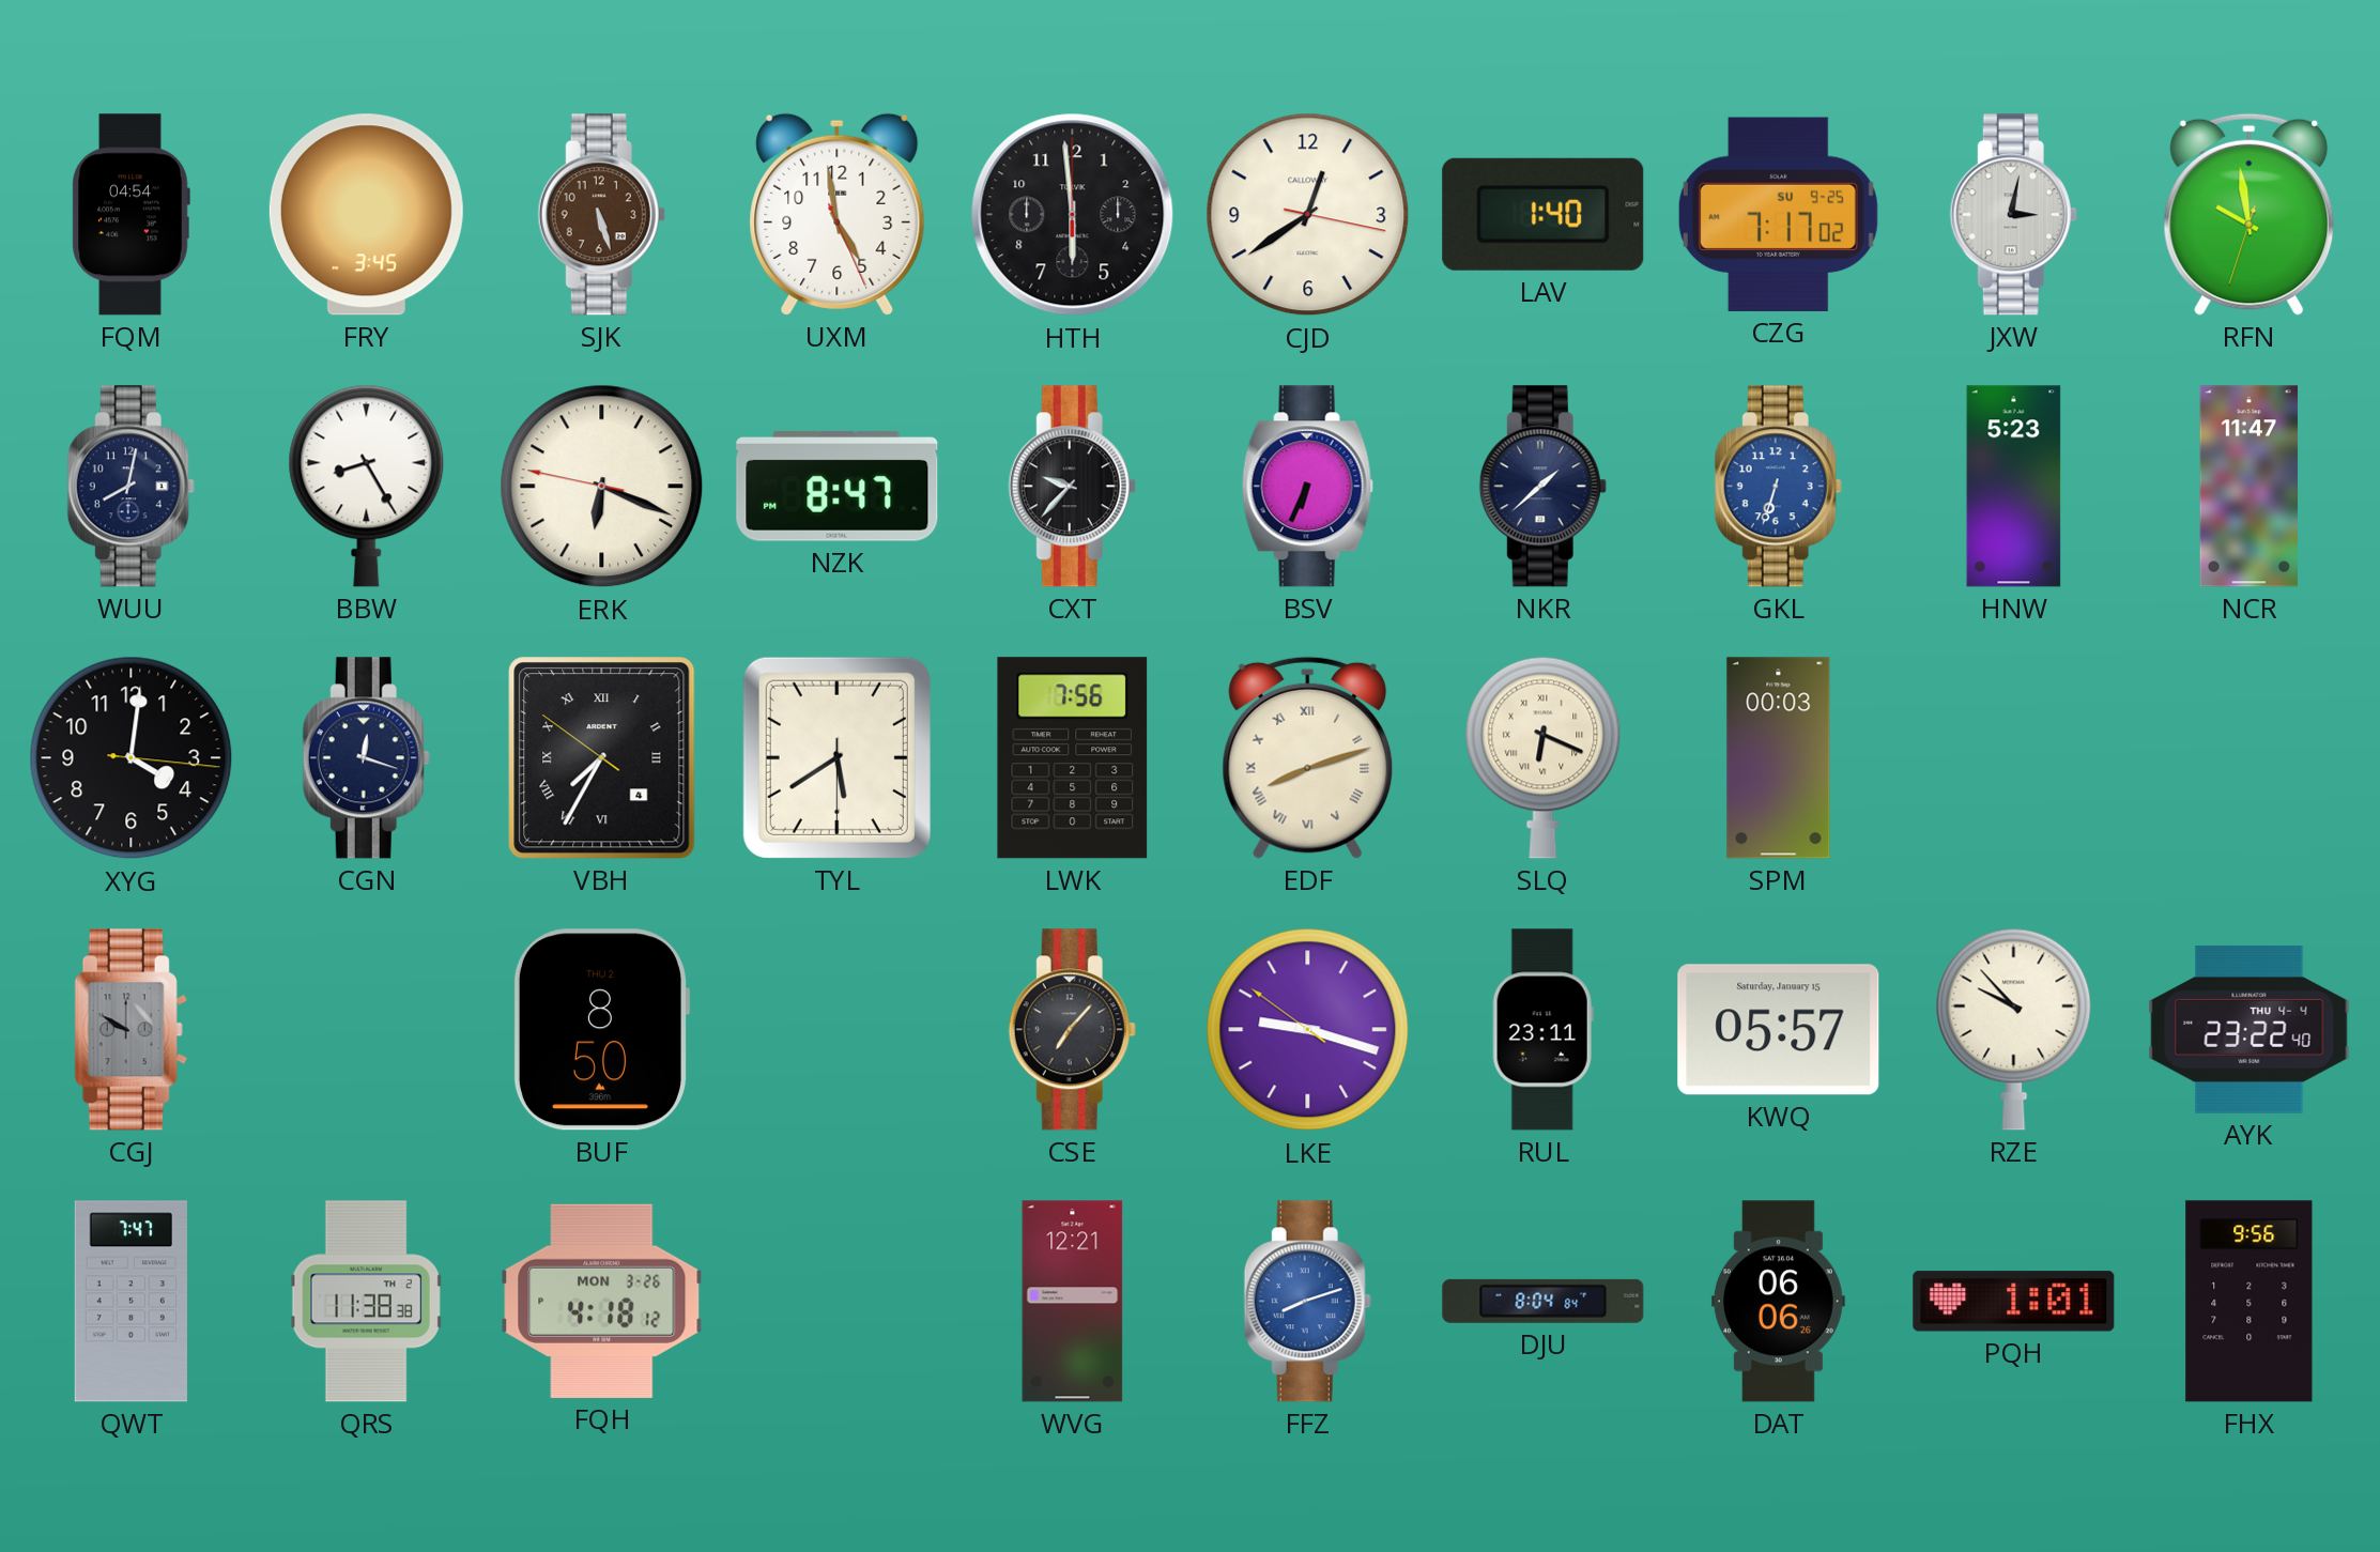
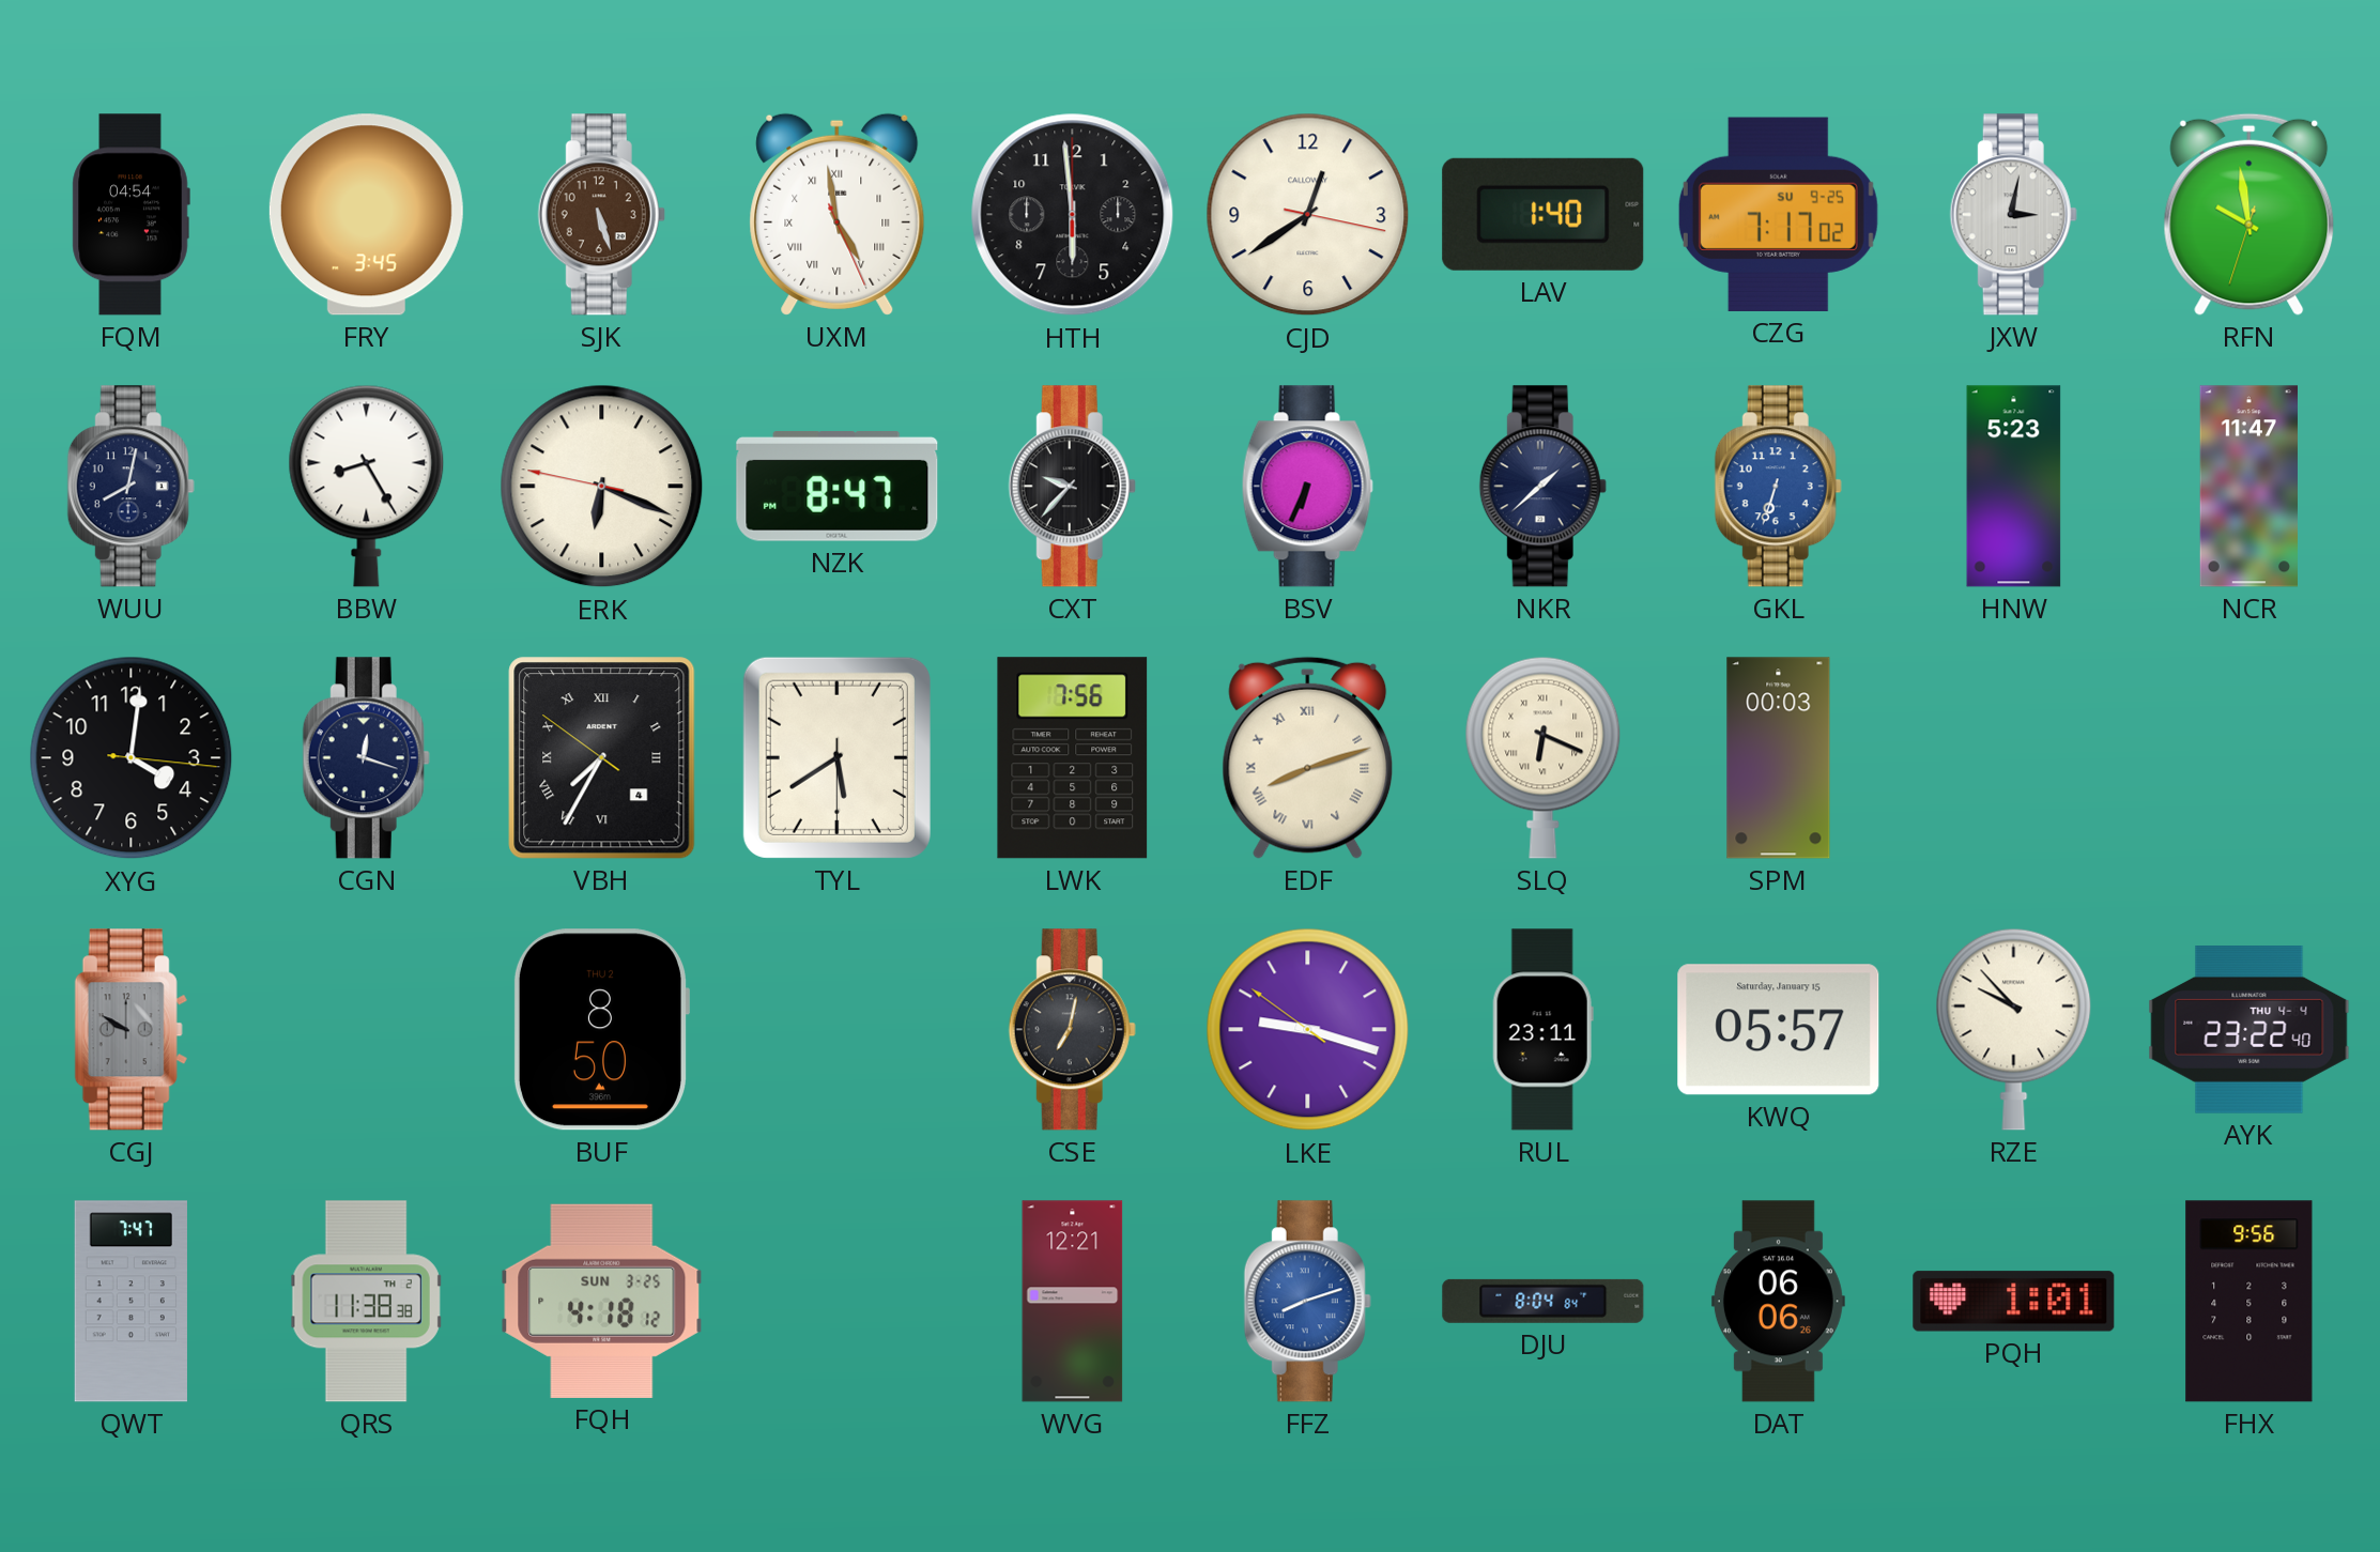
UXM numerals: Arabic -> Roman (838, 214)
CSE: 7:07 -> 7:02 (1072, 1030)
FQH date: MON 3-26 -> SUN 3-25 (602, 1301)
